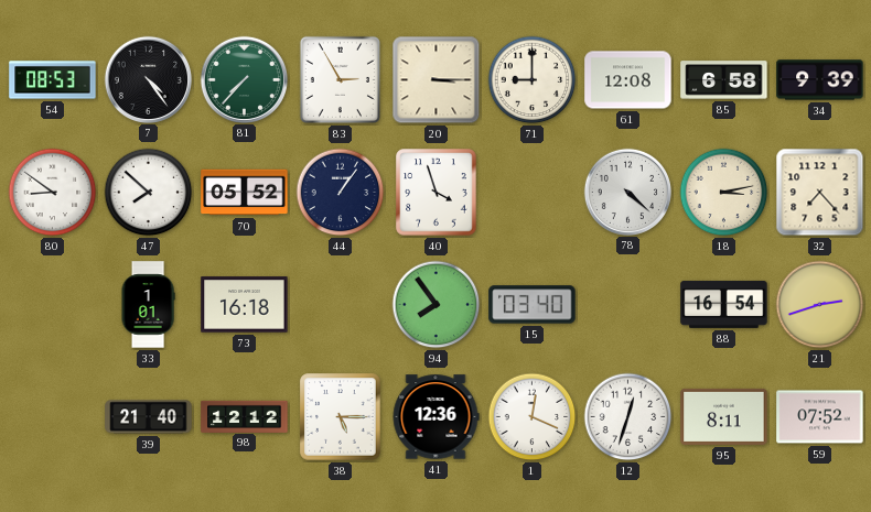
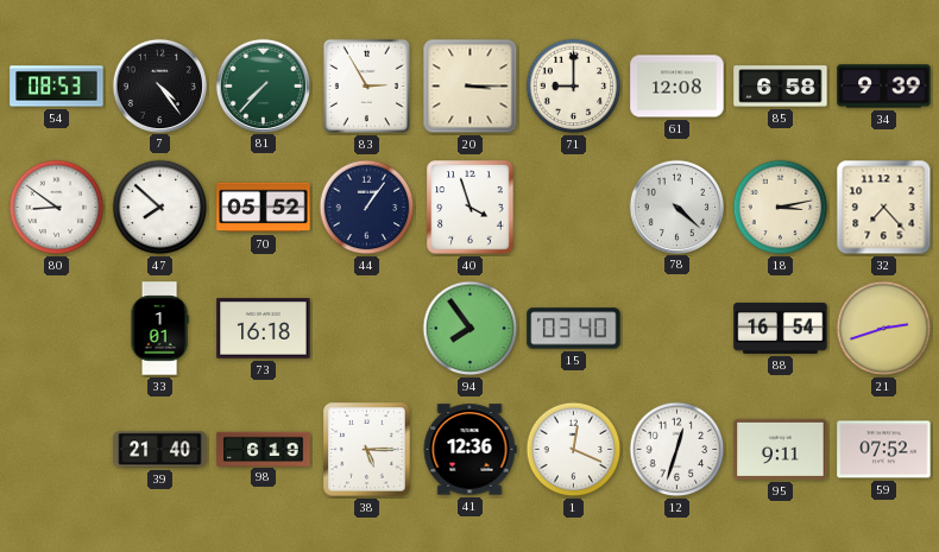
98: 12:12 -> 6:19 (264, 449)
95: 8:11 -> 9:11 (781, 449)
